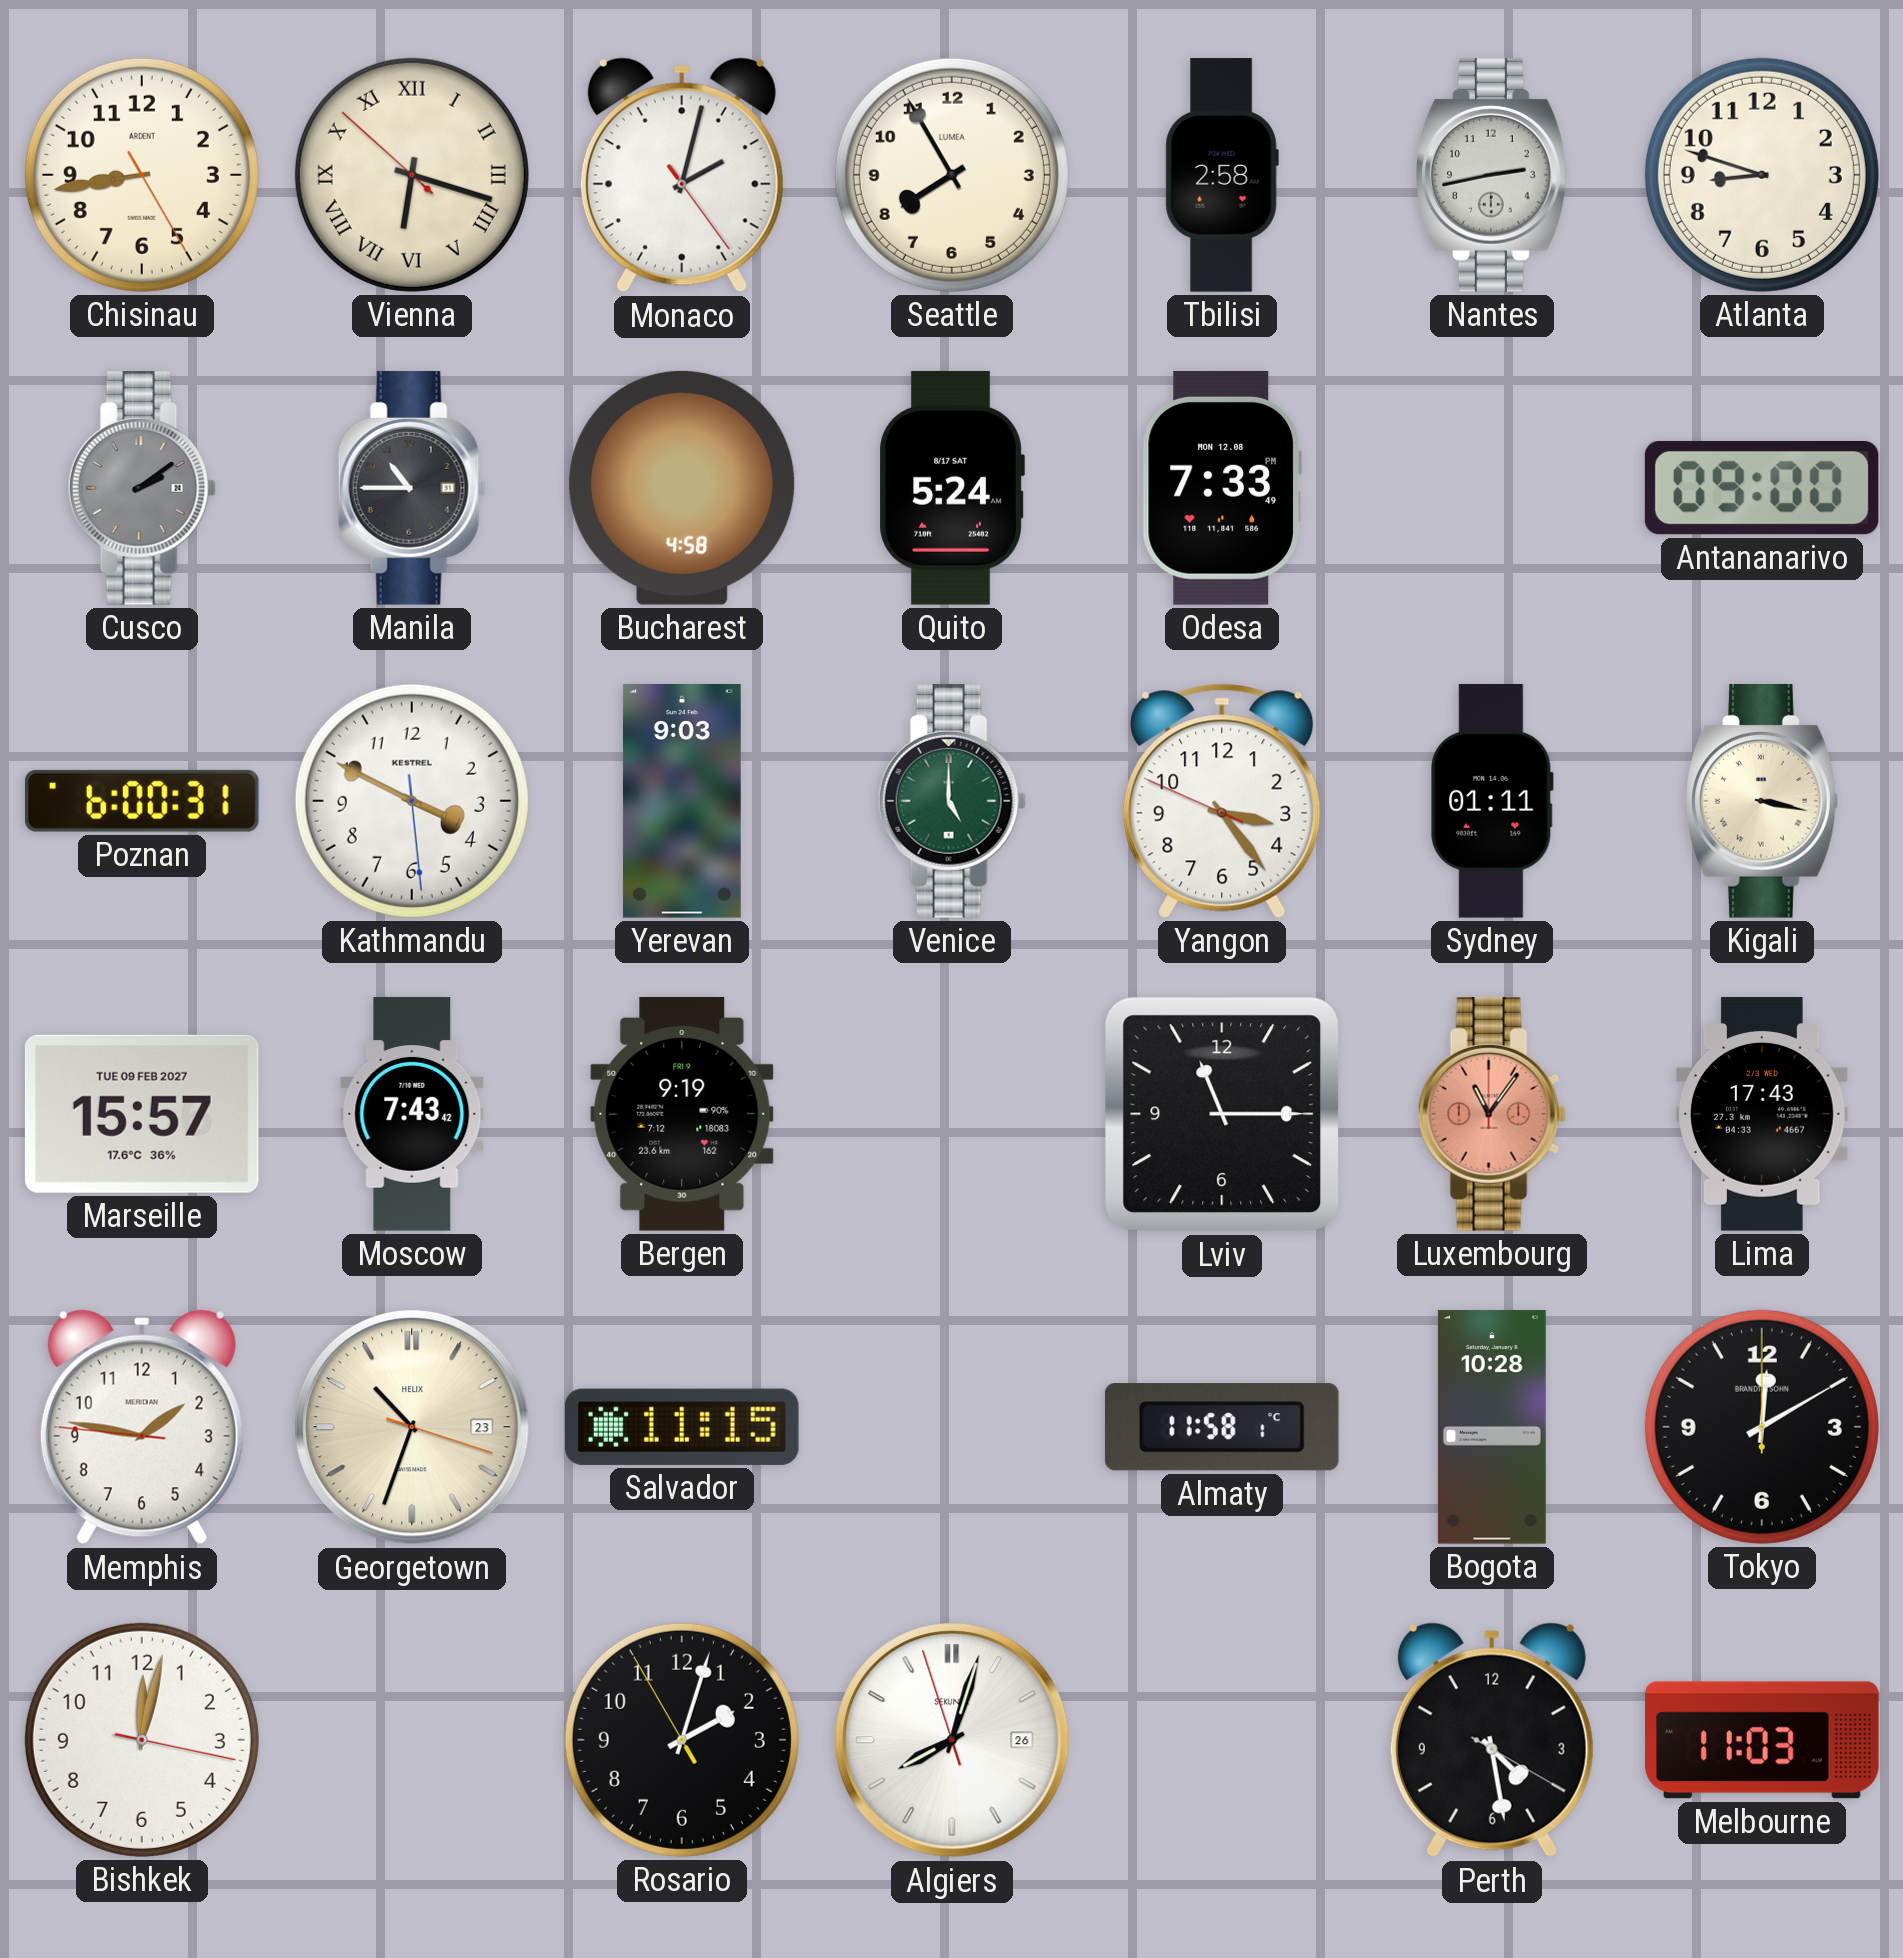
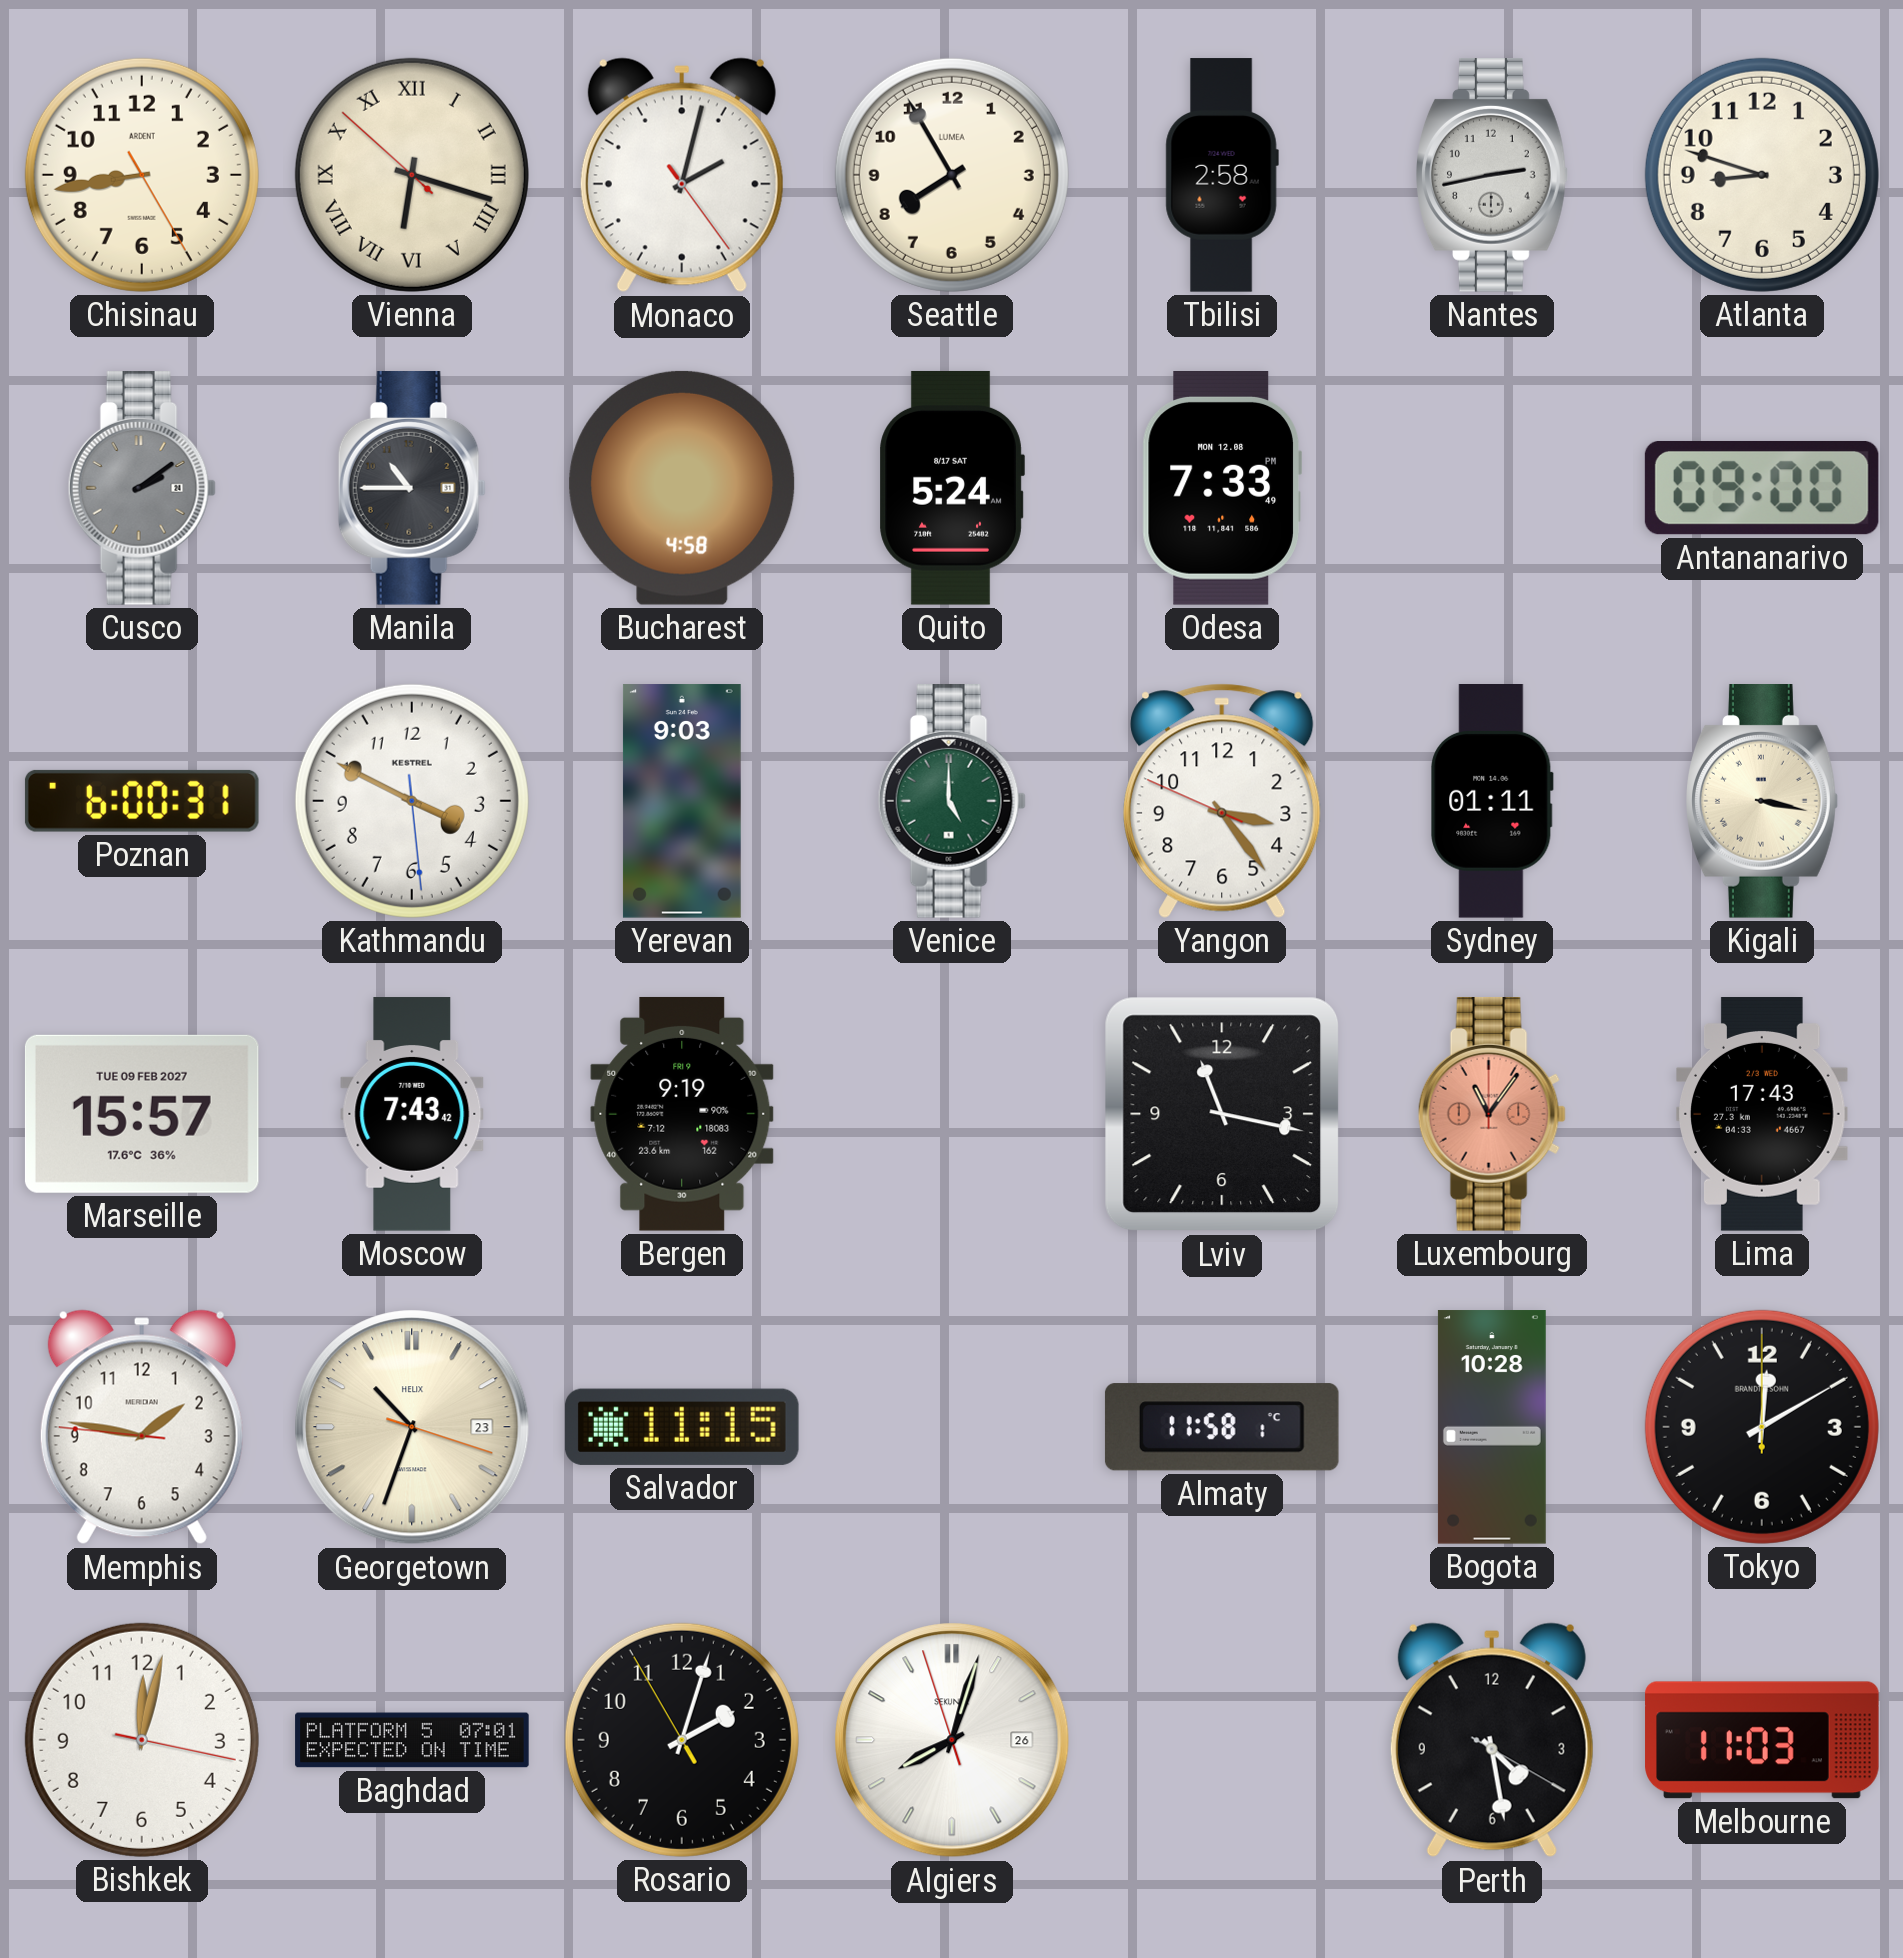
Lviv: 11:15 -> 11:17 (1222, 1114)
Baghdad: none -> 07:01 (412, 1740)
